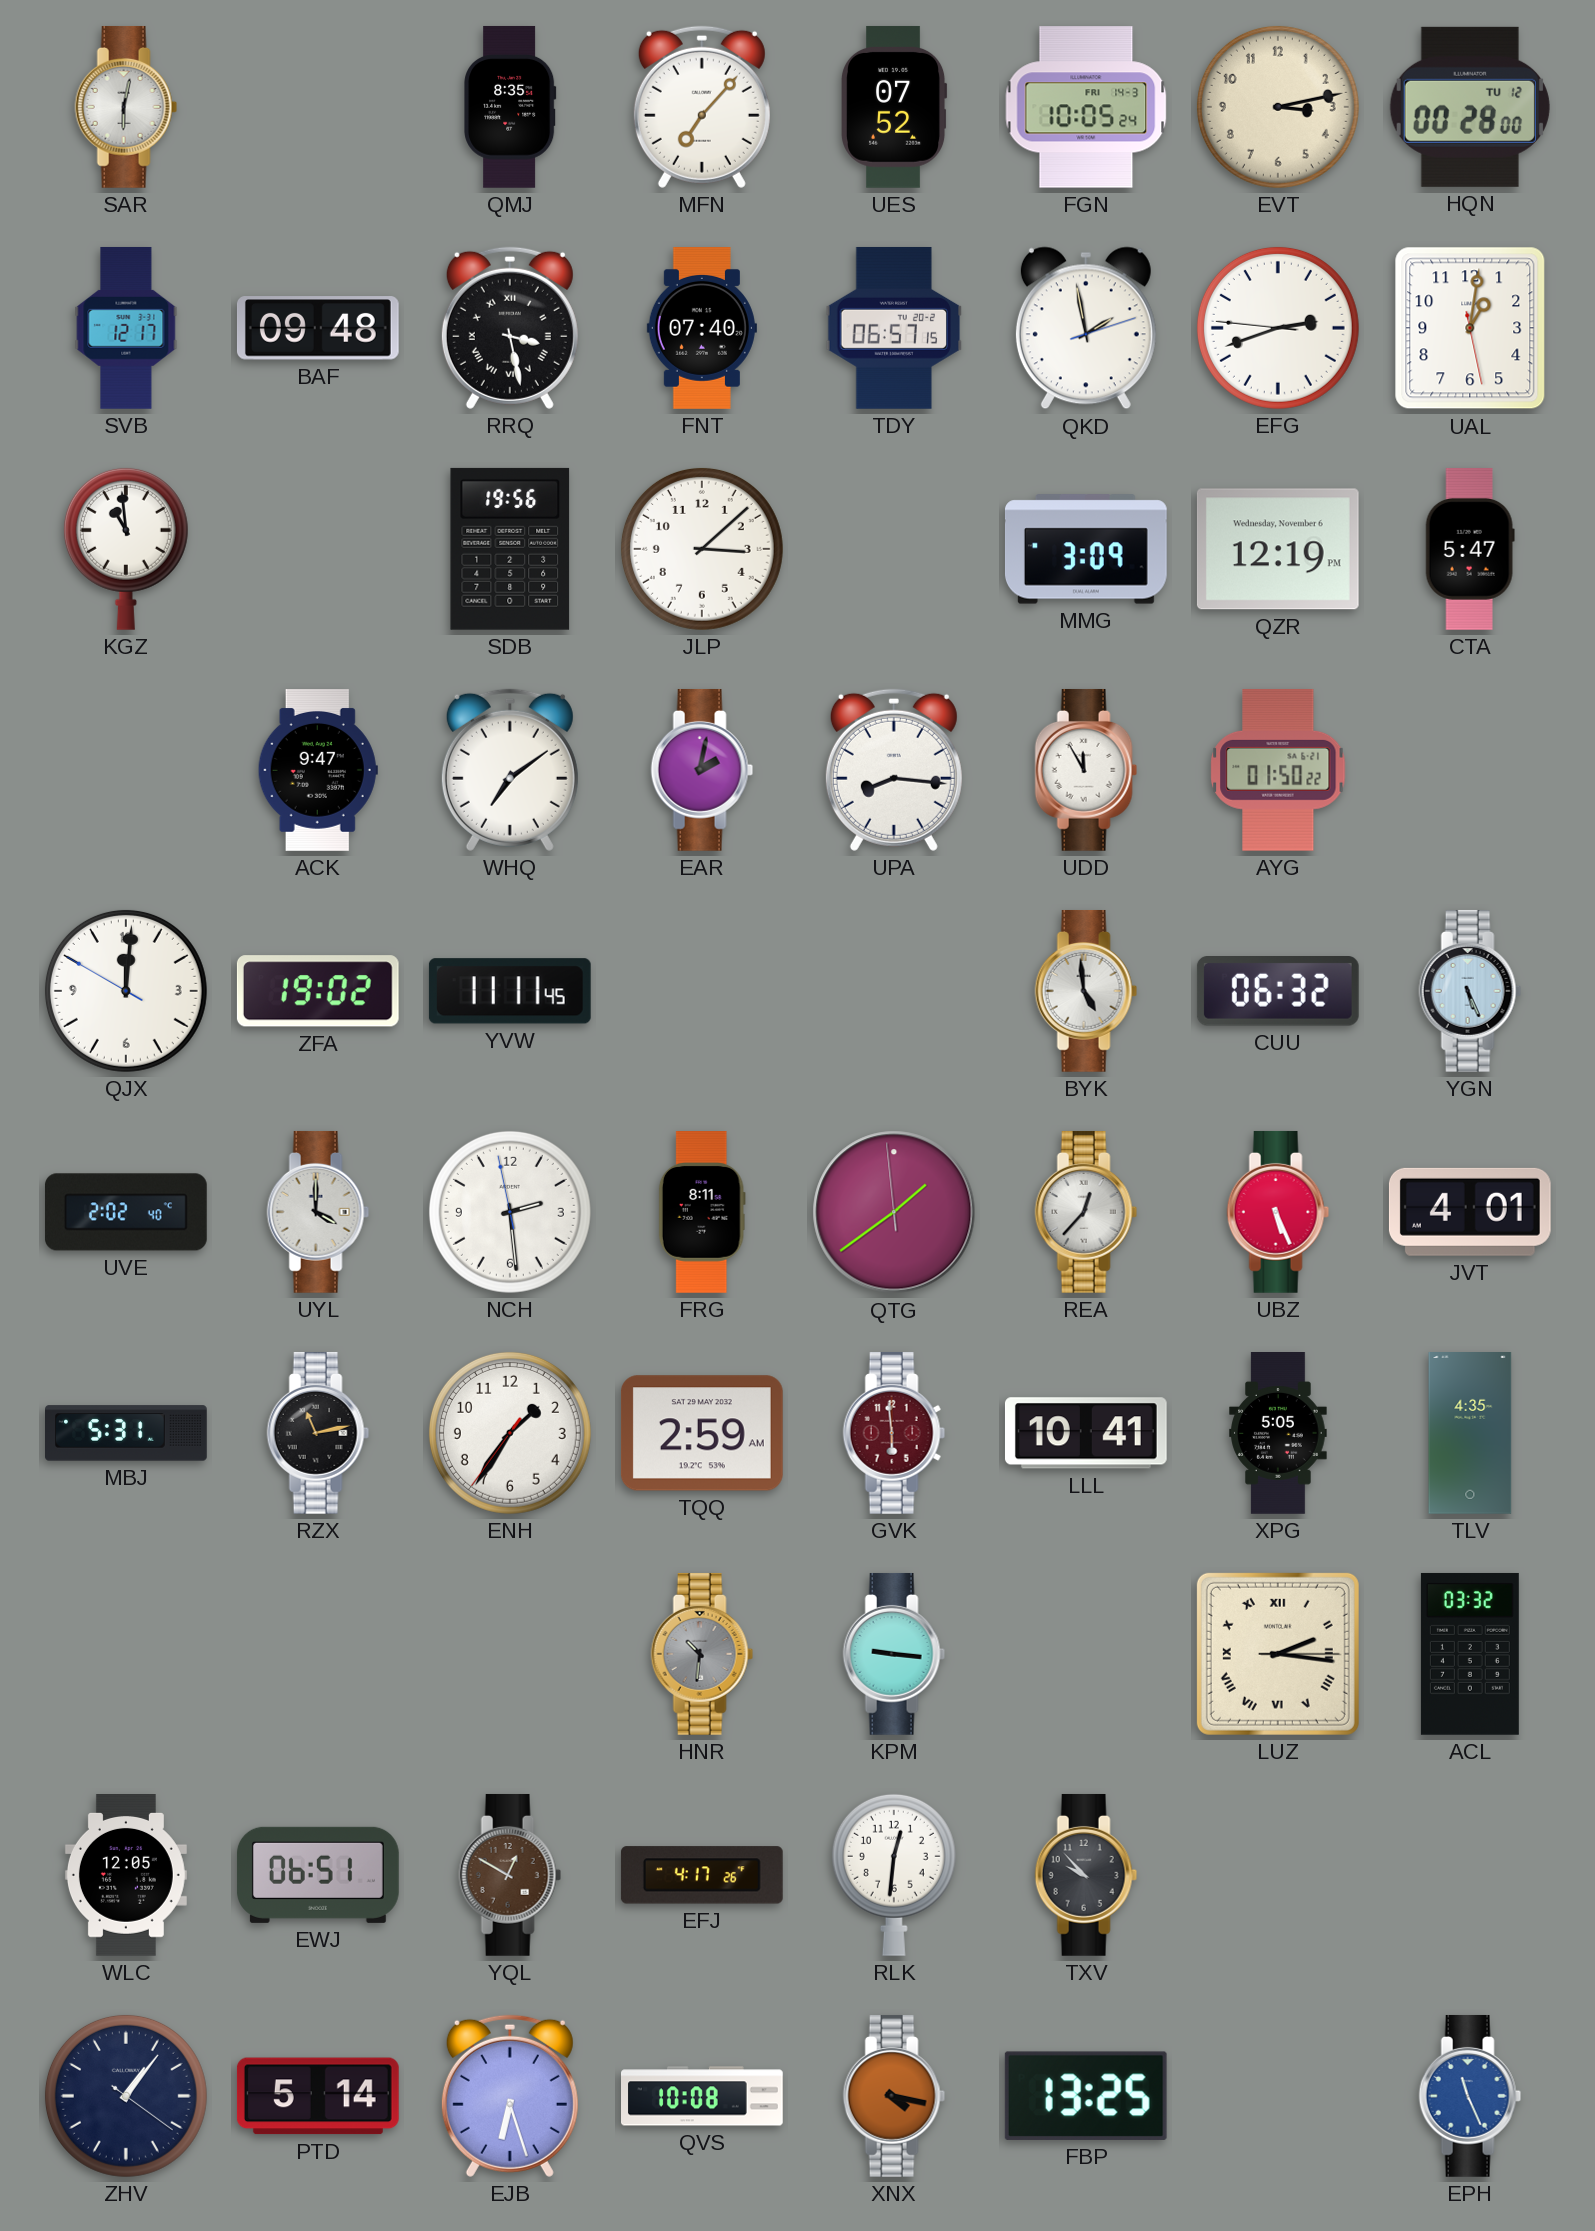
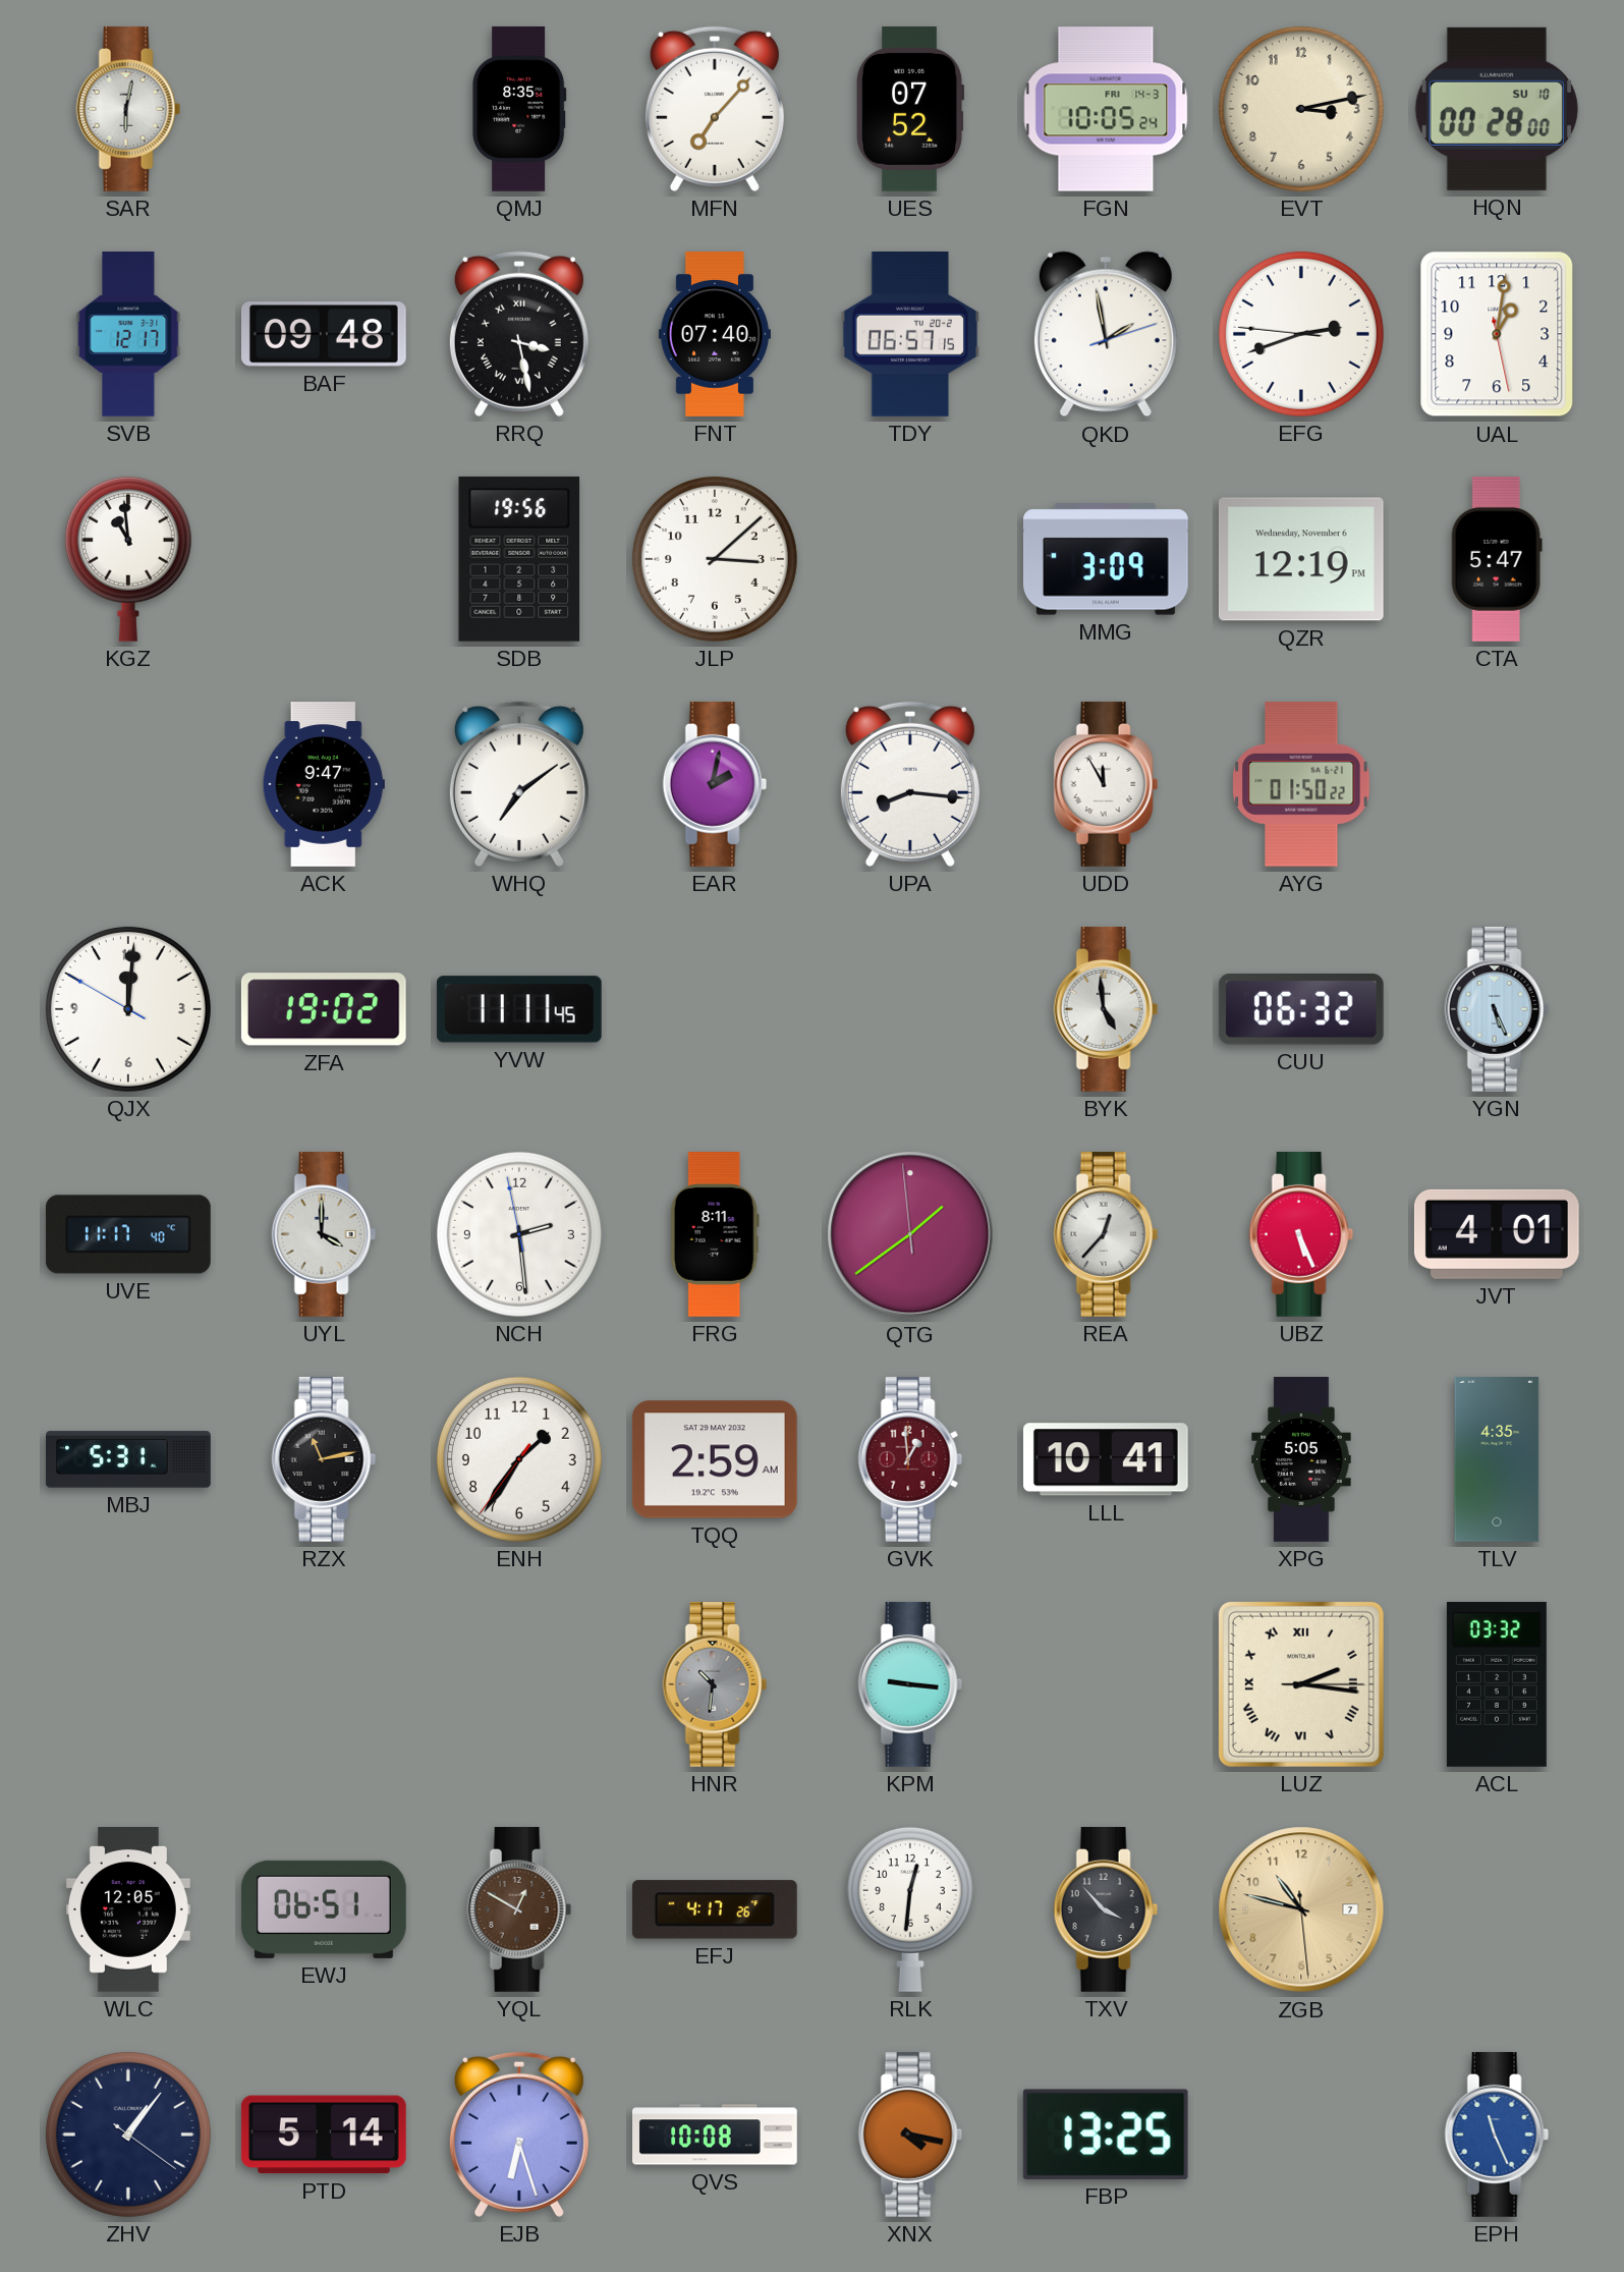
HQN date: TU 12 -> SU 10 (1497, 109)
UVE: 2:02 -> 11:17 (128, 1234)
GVK: 5:59 -> 12:59 (910, 1459)
TXV: 9:53 -> 3:53 (1106, 1909)
ZGB: none -> 10:47 (1301, 1909)
